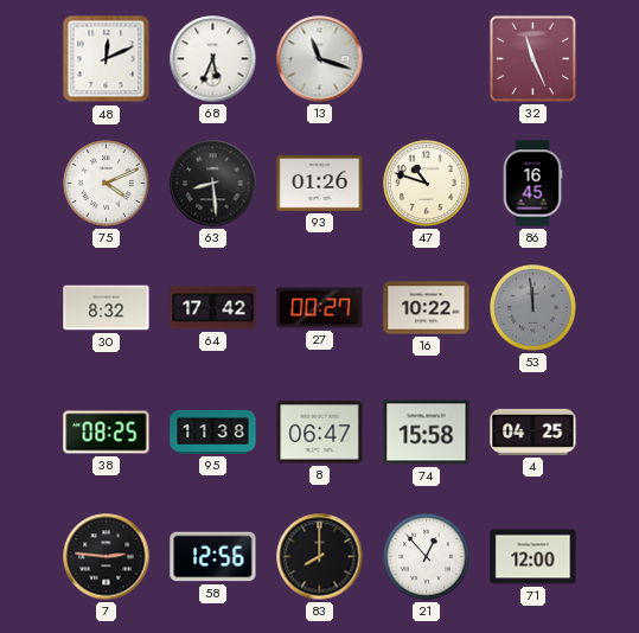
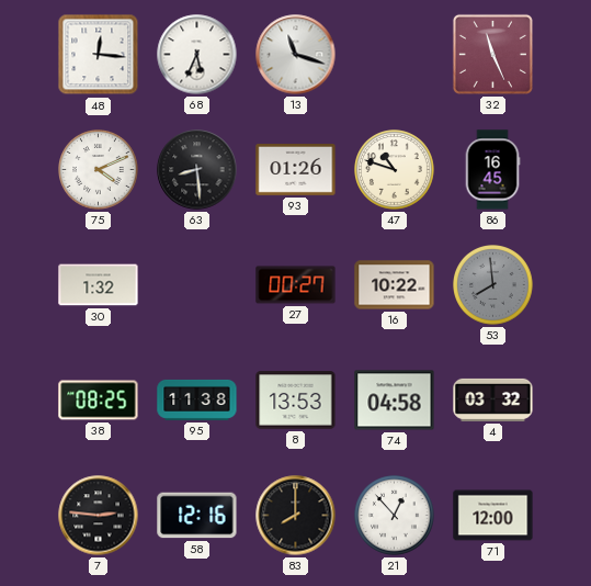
48: 12:11 -> 12:16 (99, 55)
30: 8:32 -> 1:32 (99, 285)
64: 17:42 -> none (213, 308)
53: 11:59 -> 7:59 (493, 285)
8: 06:47 -> 13:53 (296, 401)
74: 15:58 -> 04:58 (395, 401)
4: 04:25 -> 03:32 (493, 399)
58: 12:56 -> 12:16 (197, 516)
